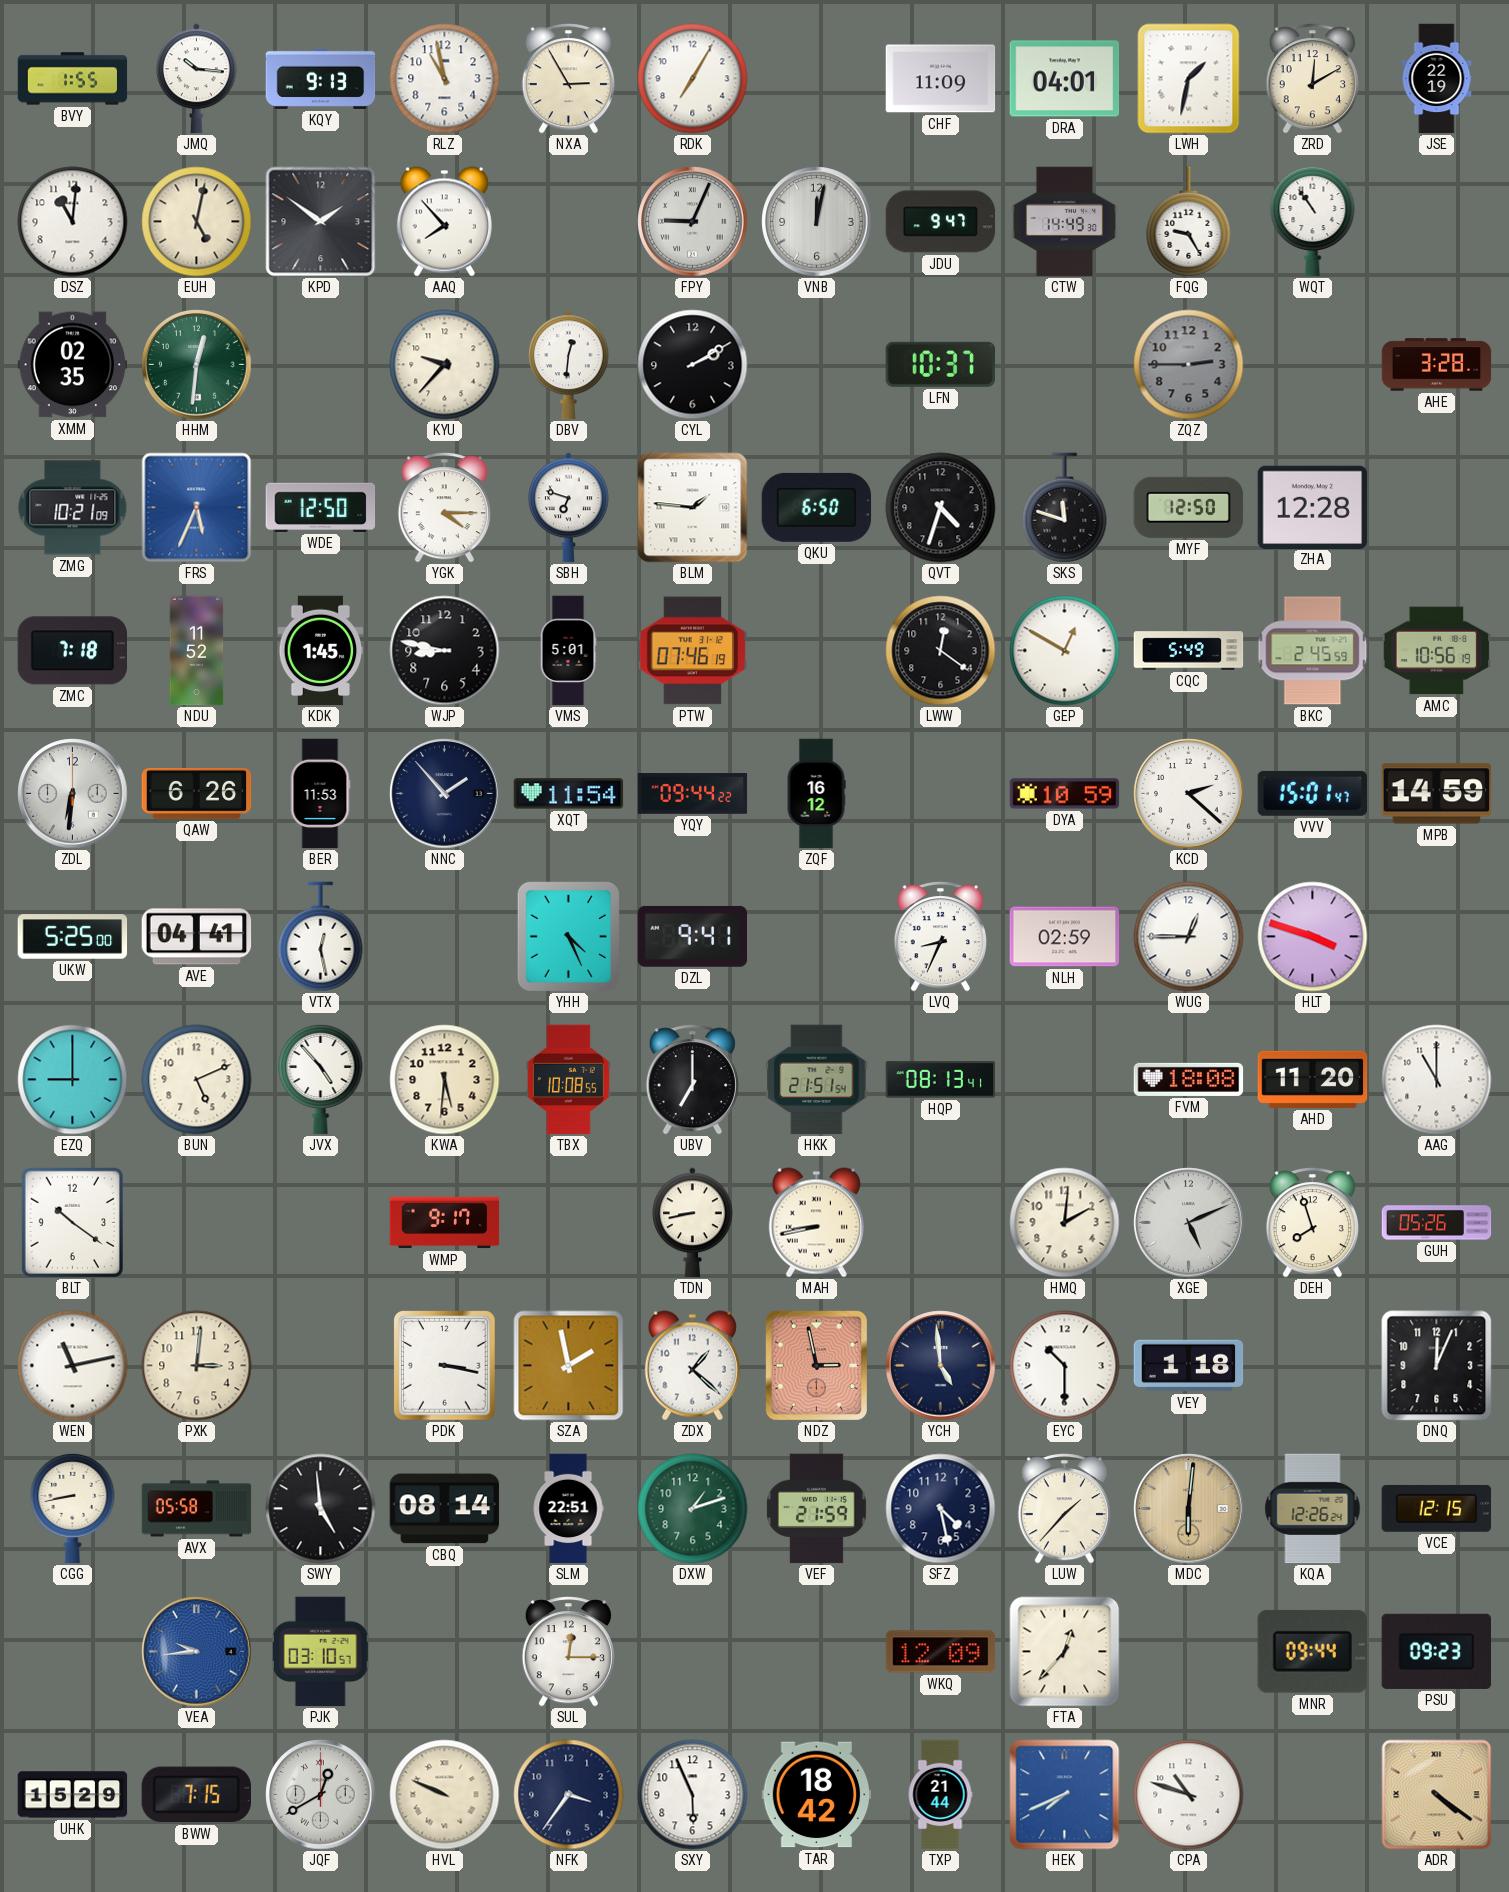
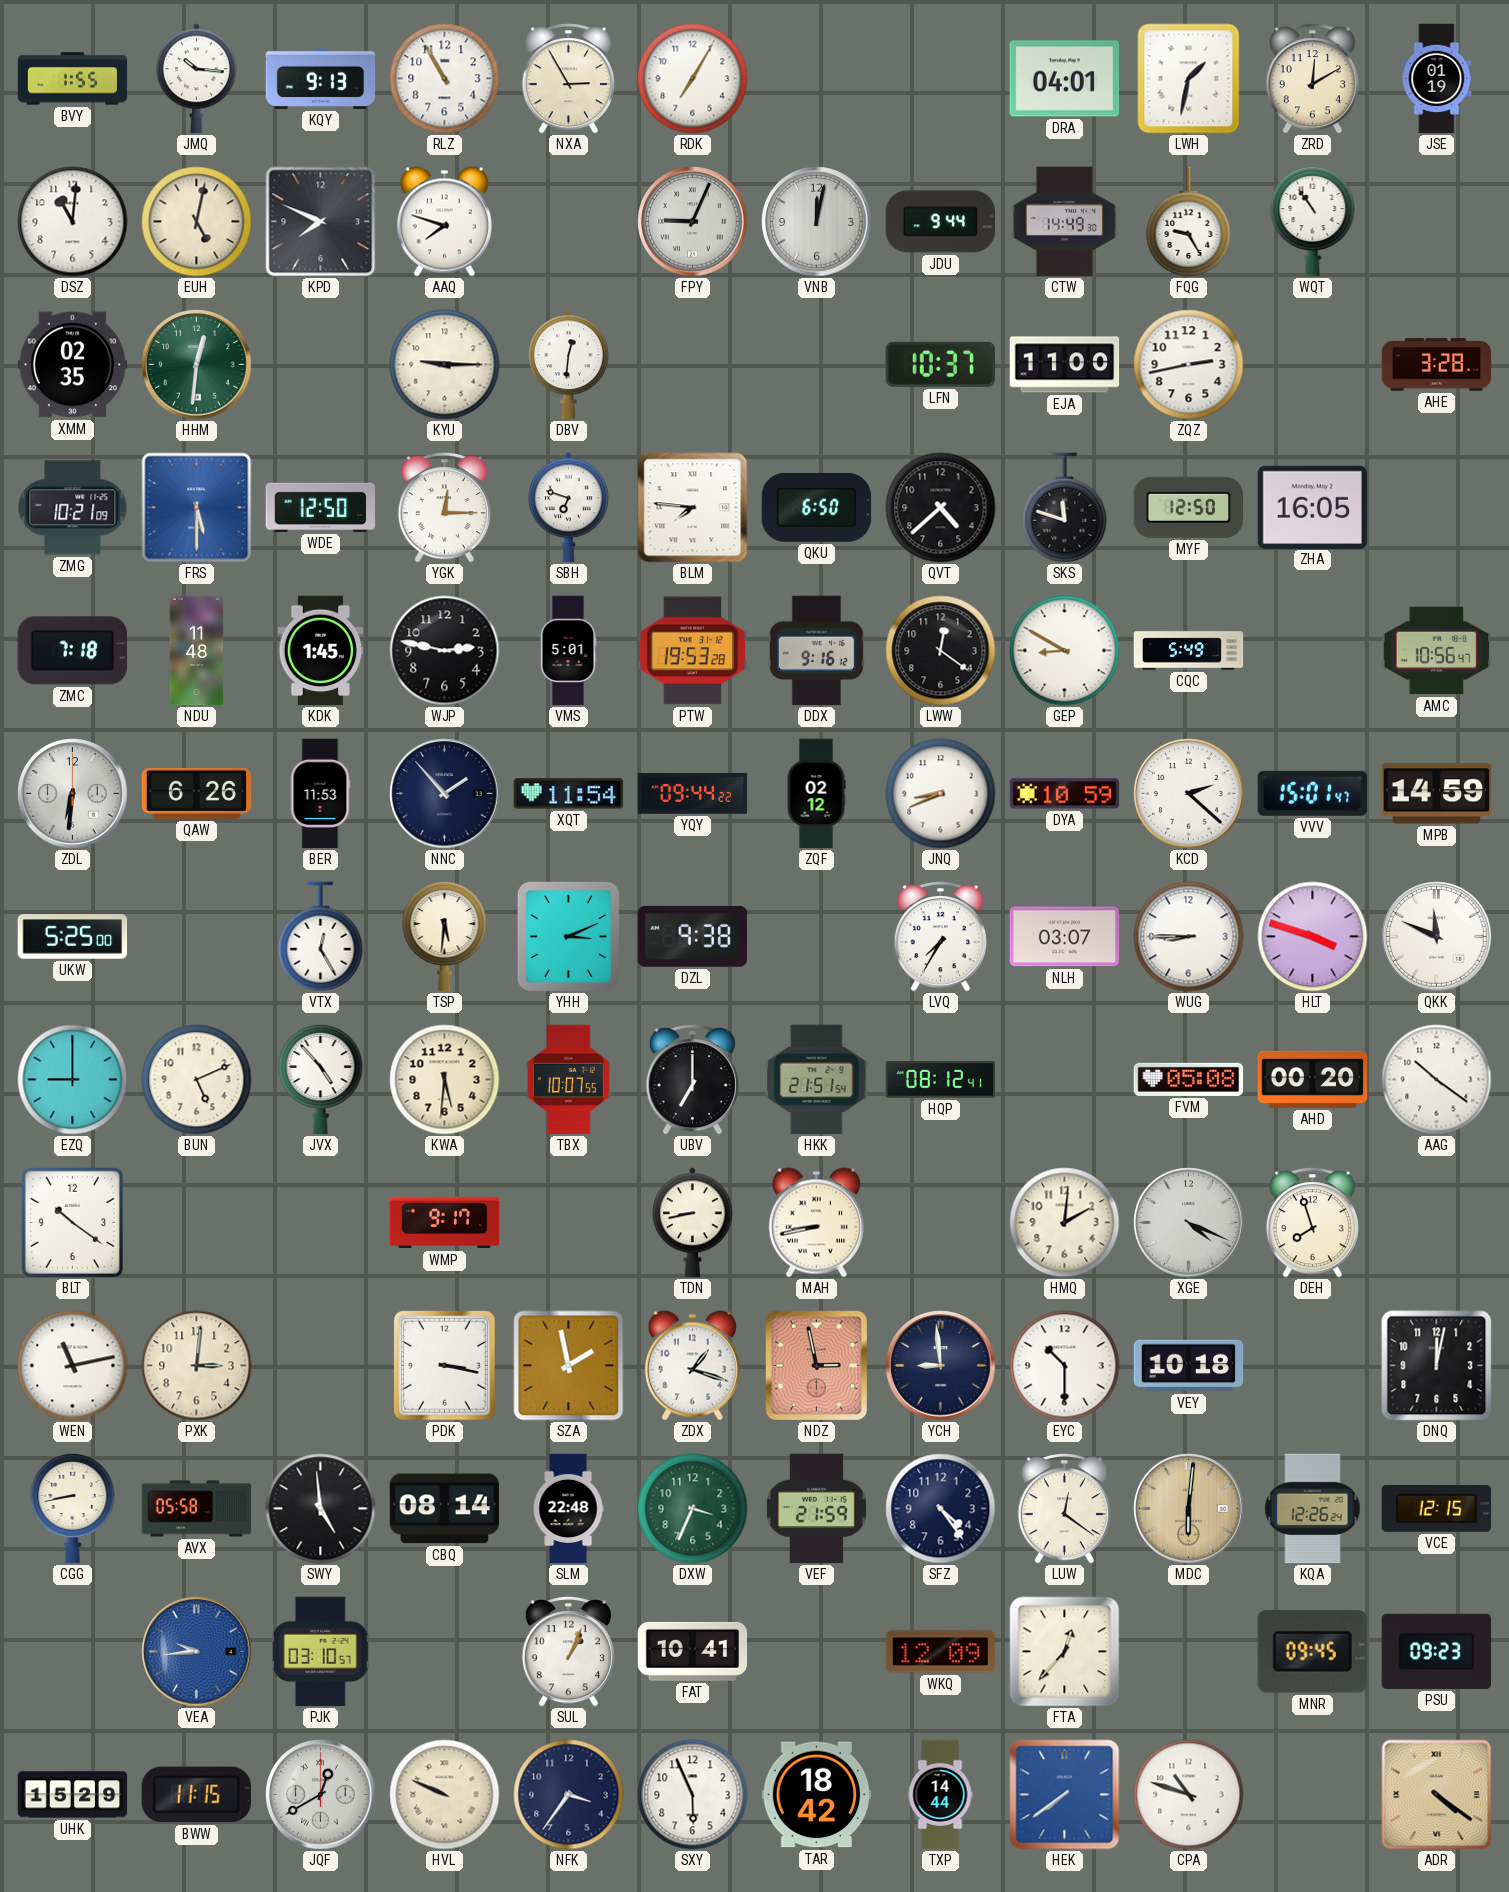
RLZ: 10:58 -> 10:55 (445, 79)
CHF: 11:09 -> none (941, 79)
JSE: 22:19 -> 01:19 (1437, 79)
KPD: 1:51 -> 7:49 (321, 222)
AAQ: 7:53 -> 7:48 (444, 222)
JDU: 9:47 -> 9:44 (941, 222)
KYU: 9:37 -> 9:15 (445, 365)
CYL: 2:10 -> none (693, 365)
EJA: none -> 11:00 (1065, 365)
ZQZ: 2:45 -> 2:43 (1189, 365)
ZQZ dial: grey -> white (1189, 365)
FRS: 5:34 -> 5:30 (197, 508)
YGK: 4:15 -> 12:15 (444, 508)
BLM: 1:46 -> 7:46 (693, 508)
QVT: 4:33 -> 4:38 (941, 508)
ZHA: 12:28 -> 16:05 (1313, 507)
NDU: 11:52 -> 11:48 (197, 651)
WJP: 8:47 -> 2:47 (445, 651)
PTW: 07:46 -> 19:53 (693, 651)
DDX: none -> 9:16 (816, 651)
GEP: 12:50 -> 8:50 (1065, 651)
BKC: 2:45 -> none (1313, 651)
AMC: 10:56:19 -> 10:56:47 (1437, 651)
ZQF: 16:12 -> 02:12 (816, 794)
JNQ: none -> 8:41 (941, 794)
AVE: 04:41 -> none (197, 937)
VTX: 12:28 -> 12:25 (321, 937)
TSP: none -> 5:31 (445, 936)
YHH: 4:26 -> 3:11 (568, 936)
DZL: 9:41 -> 9:38 (692, 936)
LVQ: 8:34 -> 7:35 (940, 937)
NLH: 02:59 -> 03:07 (1065, 937)
WUG: 12:45 -> 8:45 (1189, 937)
QKK: none -> 11:49 (1437, 937)
TBX: 10:08 -> 10:07 (569, 1080)
HQP: 08:13 -> 08:12 (941, 1080)
FVM: 18:08 -> 05:08 (1189, 1079)
AHD: 11:20 -> 00:20 (1313, 1079)
AAG: 11:00 -> 10:21 (1437, 1080)
XGE: 5:11 -> 4:19 (1189, 1223)
GUH: 05:26 -> none (1437, 1223)
ZDX: 1:22 -> 1:18 (692, 1366)
YCH: 4:59 -> 8:59 (941, 1366)
VEY: 1:18 -> 10:18 (1189, 1366)
DNQ: 12:04 -> 12:02 (1437, 1366)
SLM: 22:51 -> 22:48 (568, 1509)
DXW: 1:12 -> 3:34 (693, 1509)
SFZ: 4:28 -> 4:24 (941, 1509)
LUW: 1:37 -> 12:21 (1064, 1509)
SUL: 12:15 -> 1:04 (568, 1652)
FAT: none -> 10:41 (693, 1651)
MNR: 09:44 -> 09:45 (1312, 1651)
BWW: 7:15 -> 11:15 (196, 1795)
TXP: 21:44 -> 14:44 (940, 1795)
HEK: 7:41 -> 7:39 (1065, 1795)
